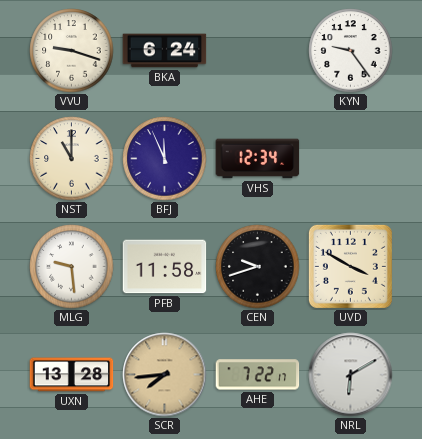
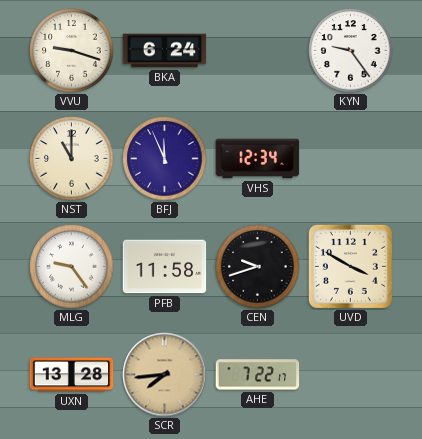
MLG: 9:29 -> 9:24 (72, 267)
NRL: 6:10 -> none (351, 375)
